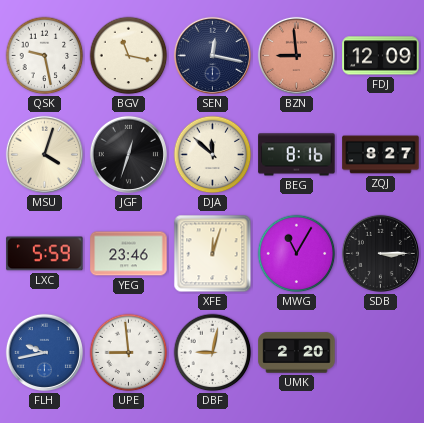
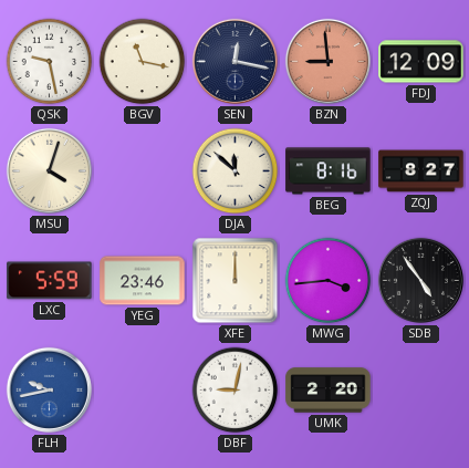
JGF: 12:33 -> none (128, 154)
XFE: 12:03 -> 12:00 (236, 281)
MWG: 11:05 -> 3:44 (329, 281)
SDB: 3:15 -> 4:54 (420, 280)
UPE: 8:59 -> none (129, 353)
